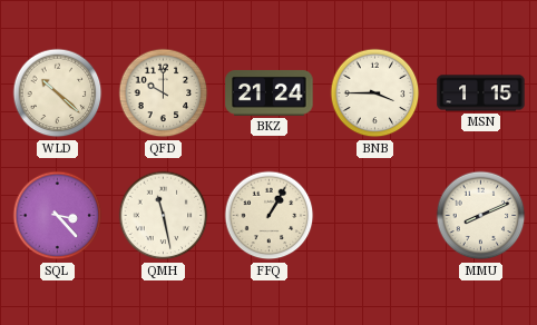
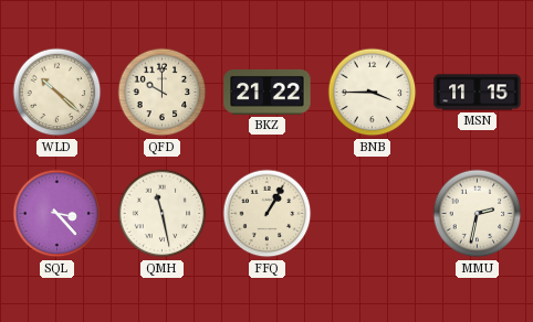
BKZ: 21:24 -> 21:22 (268, 92)
MSN: 1:15 -> 11:15 (478, 93)
MMU: 8:11 -> 2:32 (478, 214)
